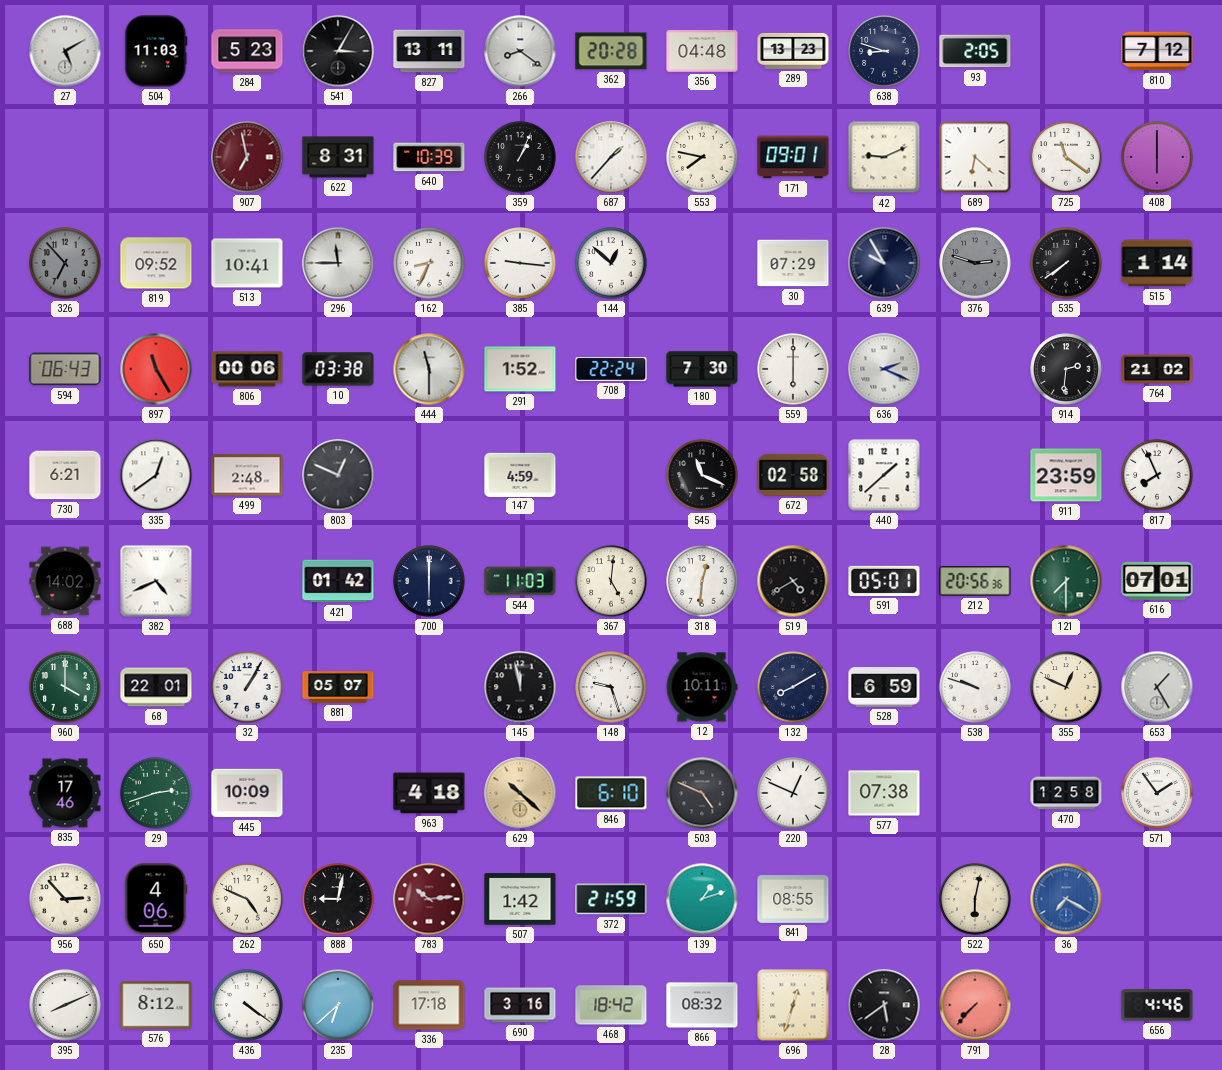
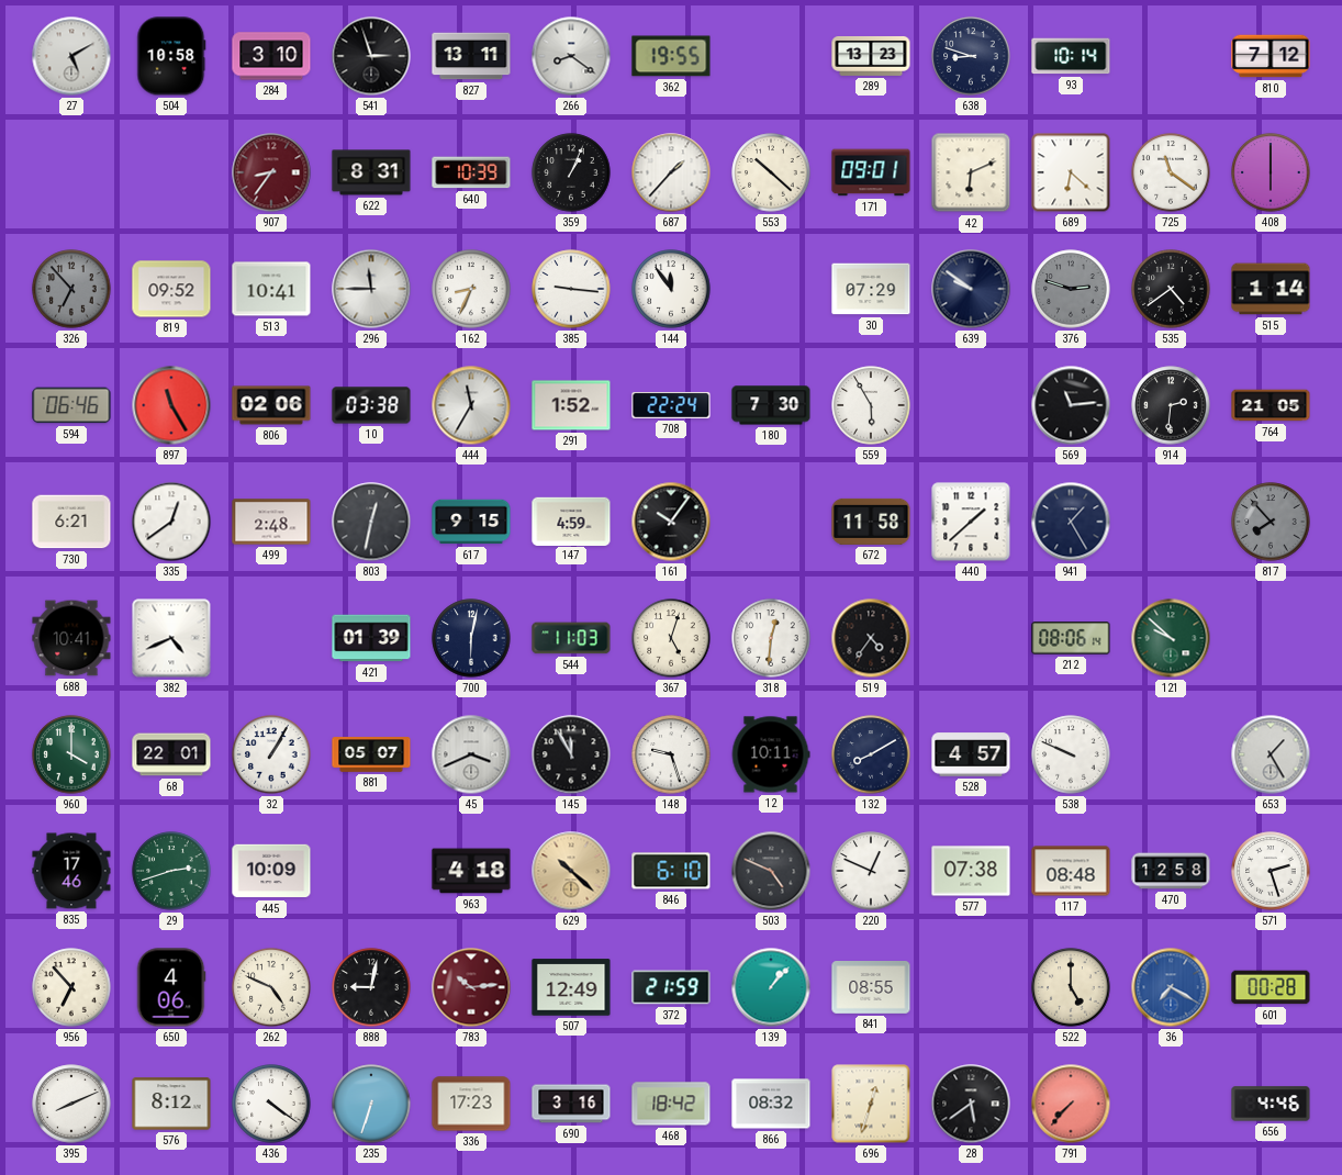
504: 11:03 -> 10:58 (171, 56)
284: 5:23 -> 3:10 (271, 56)
541: 3:05 -> 2:57 (371, 56)
362: 20:28 -> 19:55 (671, 56)
356: 04:48 -> none (702, 51)
93: 2:05 -> 10:14 (1071, 56)
907: 6:58 -> 8:36 (271, 172)
553: 7:47 -> 10:22 (771, 172)
42: 9:11 -> 6:11 (971, 172)
144: 12:52 -> 11:54 (671, 289)
639: 9:55 -> 9:51 (971, 289)
535: 7:39 -> 4:39 (1171, 289)
594: 06:43 -> 06:46 (71, 405)
806: 00:06 -> 02:06 (271, 405)
444: 11:30 -> 11:35 (471, 405)
559: 6:00 -> 5:55 (871, 405)
636: 2:19 -> none (884, 369)
569: none -> 11:14 (1071, 405)
764: 21:02 -> 21:05 (1271, 405)
803: 12:49 -> 12:32 (371, 522)
617: none -> 9:15 (471, 522)
161: none -> 10:06 (671, 522)
545: 11:19 -> none (702, 475)
672: 02:58 -> 11:58 (871, 522)
941: none -> 1:25 (1071, 522)
911: 23:59 -> none (1066, 475)
817: 7:56 -> 7:53 (1271, 522)
817 dial: white -> grey (1271, 522)
688: 14:02 -> 10:41 (71, 638)
421: 01:42 -> 01:39 (371, 638)
700: 6:00 -> 6:02 (471, 638)
367: 5:01 -> 5:03 (671, 638)
519: 4:40 -> 4:36 (871, 638)
591: 05:01 -> none (884, 581)
212: 20:56 -> 08:06 (1071, 638)
121: 7:30 -> 9:52 (1171, 638)
616: 07:01 -> none (1157, 581)
45: none -> 3:41 (471, 754)
145: 11:58 -> 11:55 (571, 754)
528: 6:59 -> 4:57 (971, 754)
538: 9:48 -> 9:49 (1071, 754)
355: 12:49 -> none (1066, 687)
117: none -> 08:48 (1071, 871)
571: 1:54 -> 2:27 (1271, 871)
956: 2:53 -> 6:53 (71, 987)
507: 1:42 -> 12:49 (571, 987)
139: 1:12 -> 1:07 (771, 987)
522: 6:02 -> 5:00 (1071, 987)
601: none -> 00:28 (1271, 987)
235: 6:38 -> 6:33 (371, 1104)
336: 17:18 -> 17:23 (471, 1104)
